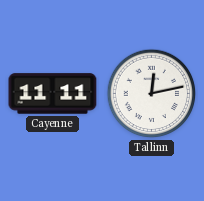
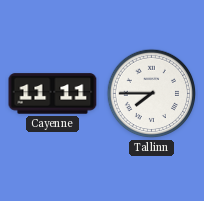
Tallinn: 12:13 -> 7:45 (152, 94)
